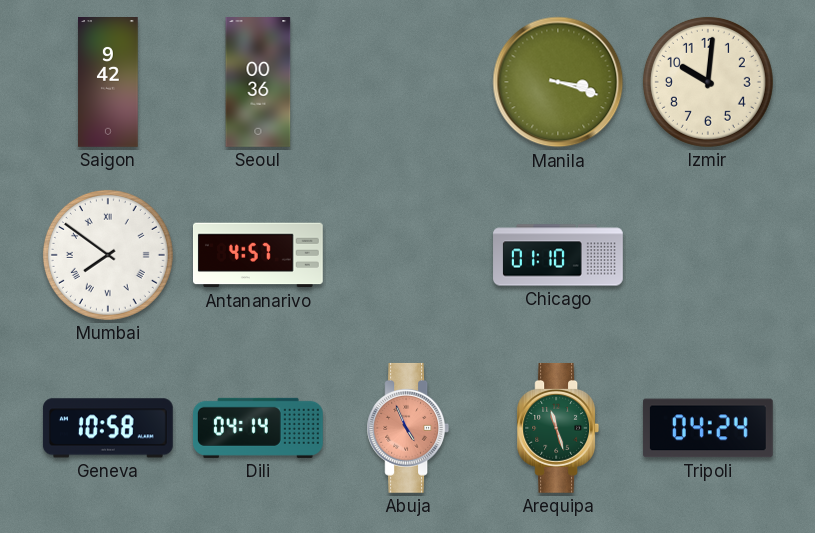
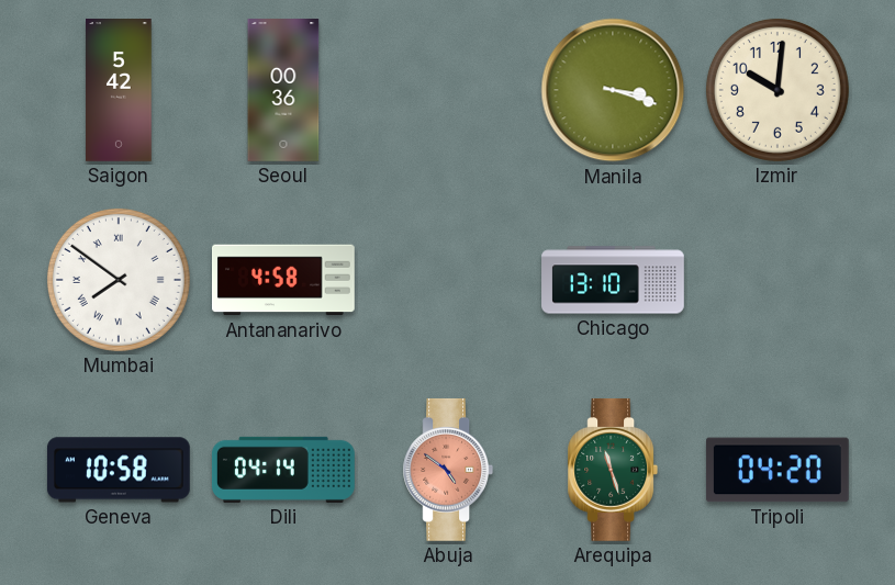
Saigon: 9:42 -> 5:42 (119, 91)
Antananarivo: 4:57 -> 4:58 (284, 280)
Chicago: 01:10 -> 13:10 (613, 280)
Abuja: 4:56 -> 4:51 (448, 470)
Tripoli: 04:24 -> 04:20 (777, 470)
